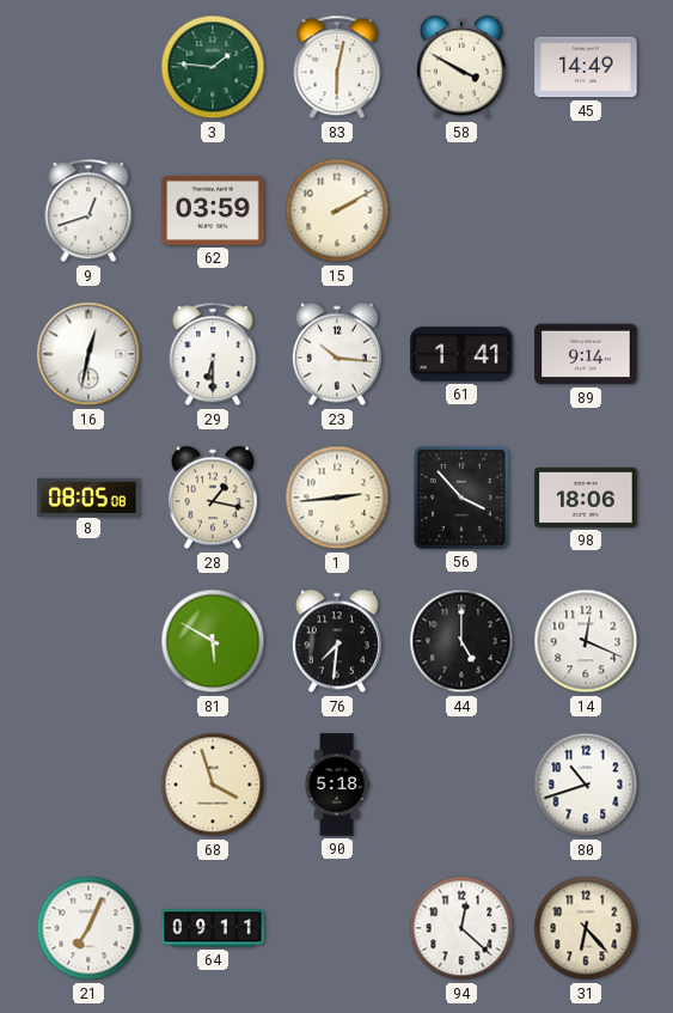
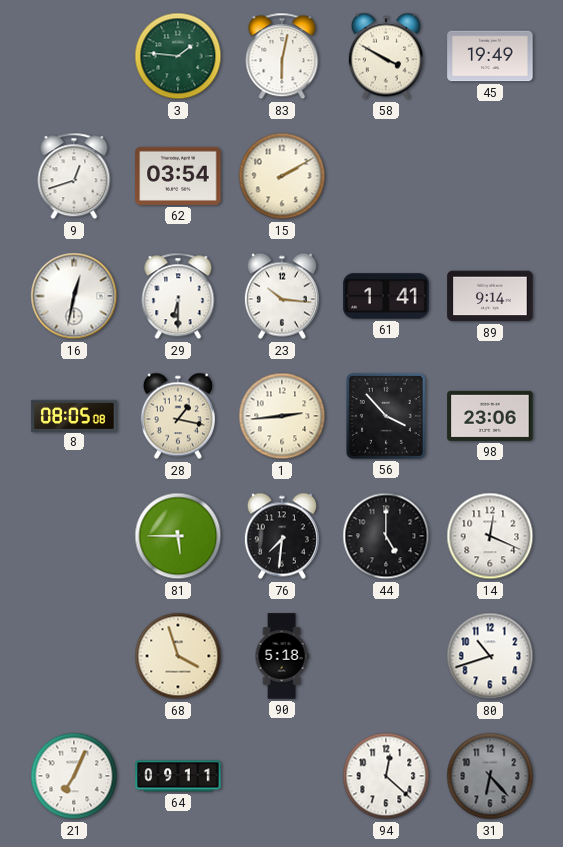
45: 14:49 -> 19:49 (490, 56)
62: 03:59 -> 03:54 (178, 176)
98: 18:06 -> 23:06 (490, 416)
81: 5:50 -> 5:45 (178, 536)
31 dial: cream -> grey (490, 776)
